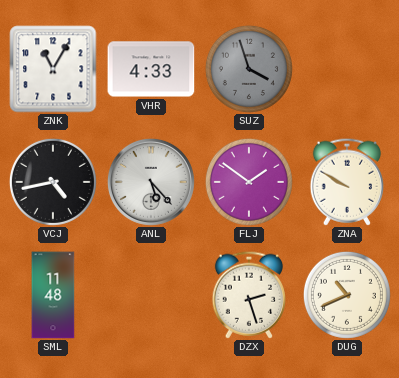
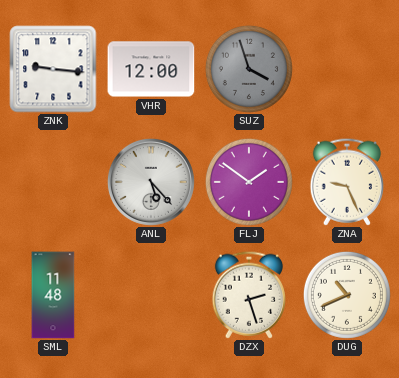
ZNK: 11:05 -> 9:16 (53, 69)
VHR: 4:33 -> 12:00 (151, 69)
VCJ: 4:43 -> none (53, 182)
ZNA: 9:50 -> 9:26 (346, 182)
